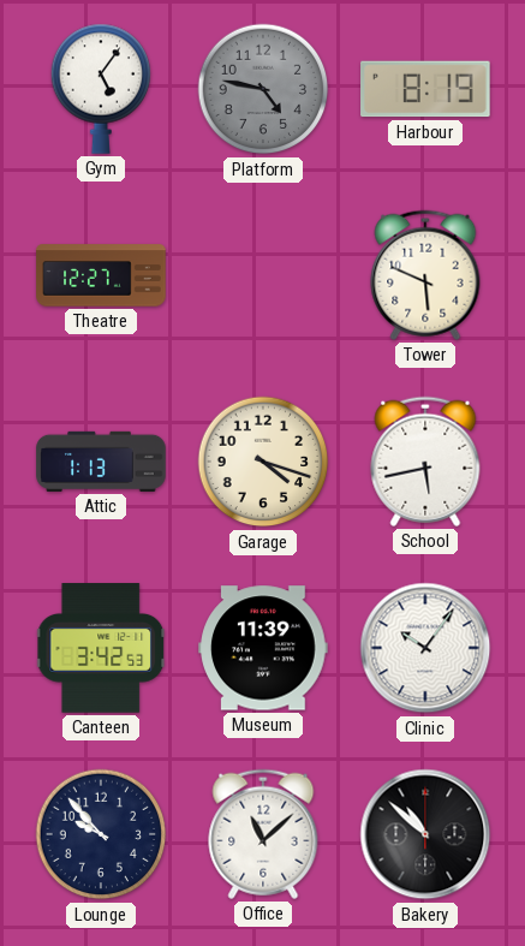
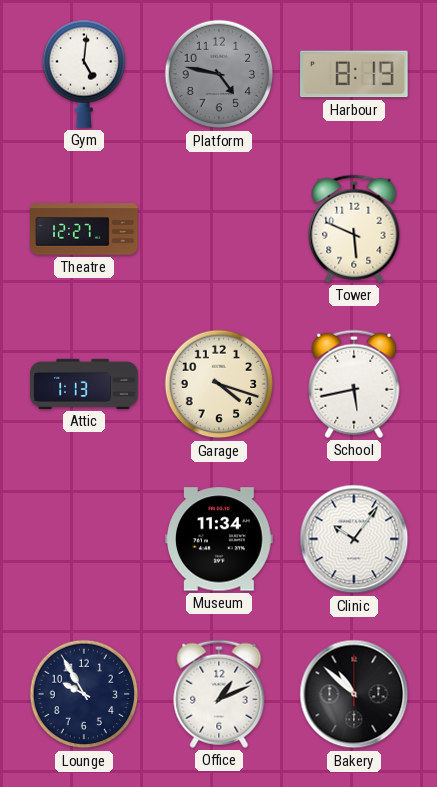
Gym: 5:06 -> 5:01 (84, 74)
Canteen: 3:42 -> none (102, 648)
Museum: 11:39 -> 11:34 (219, 539)
Lounge: 9:53 -> 9:55 (84, 694)
Office: 11:08 -> 1:11 (219, 694)
